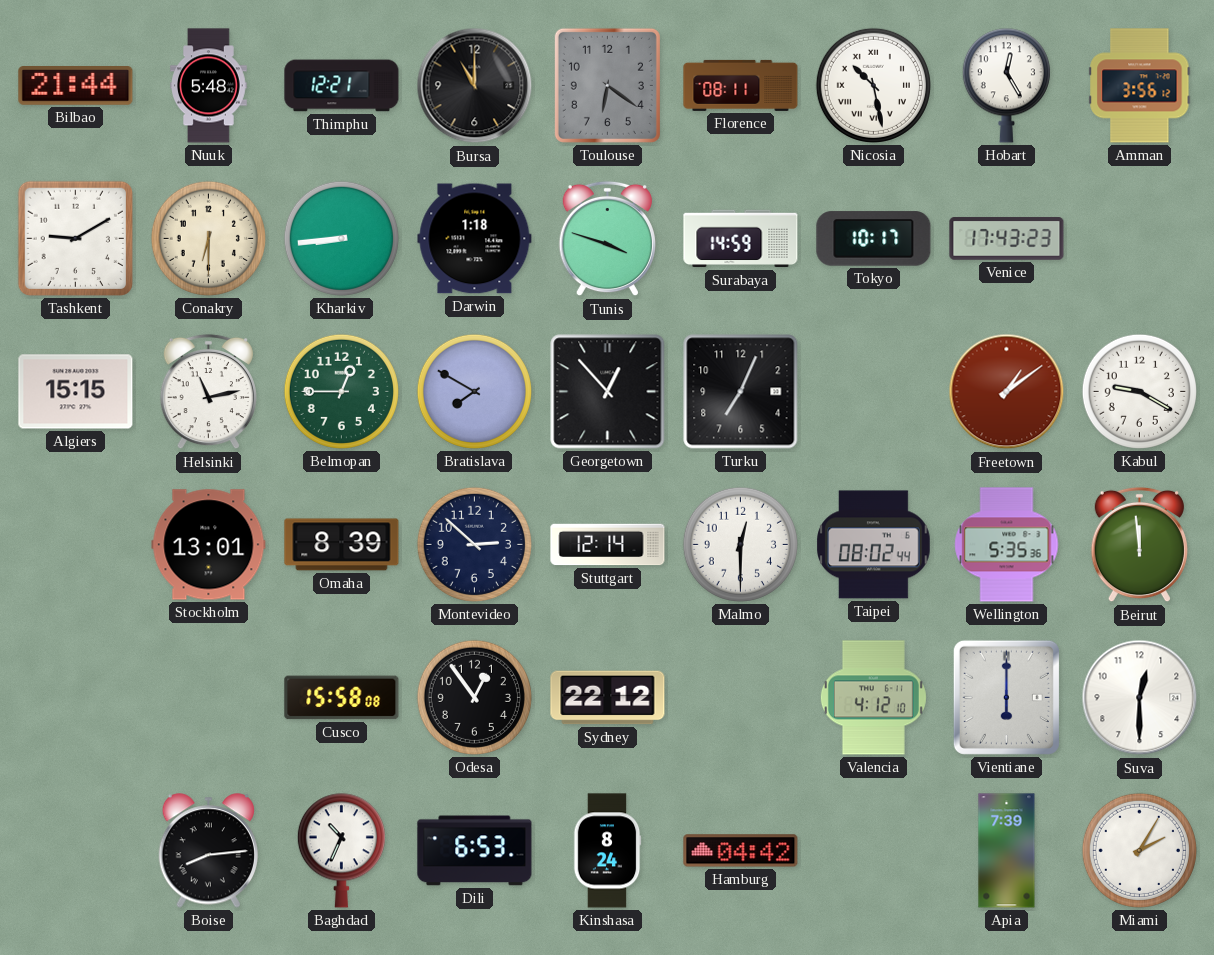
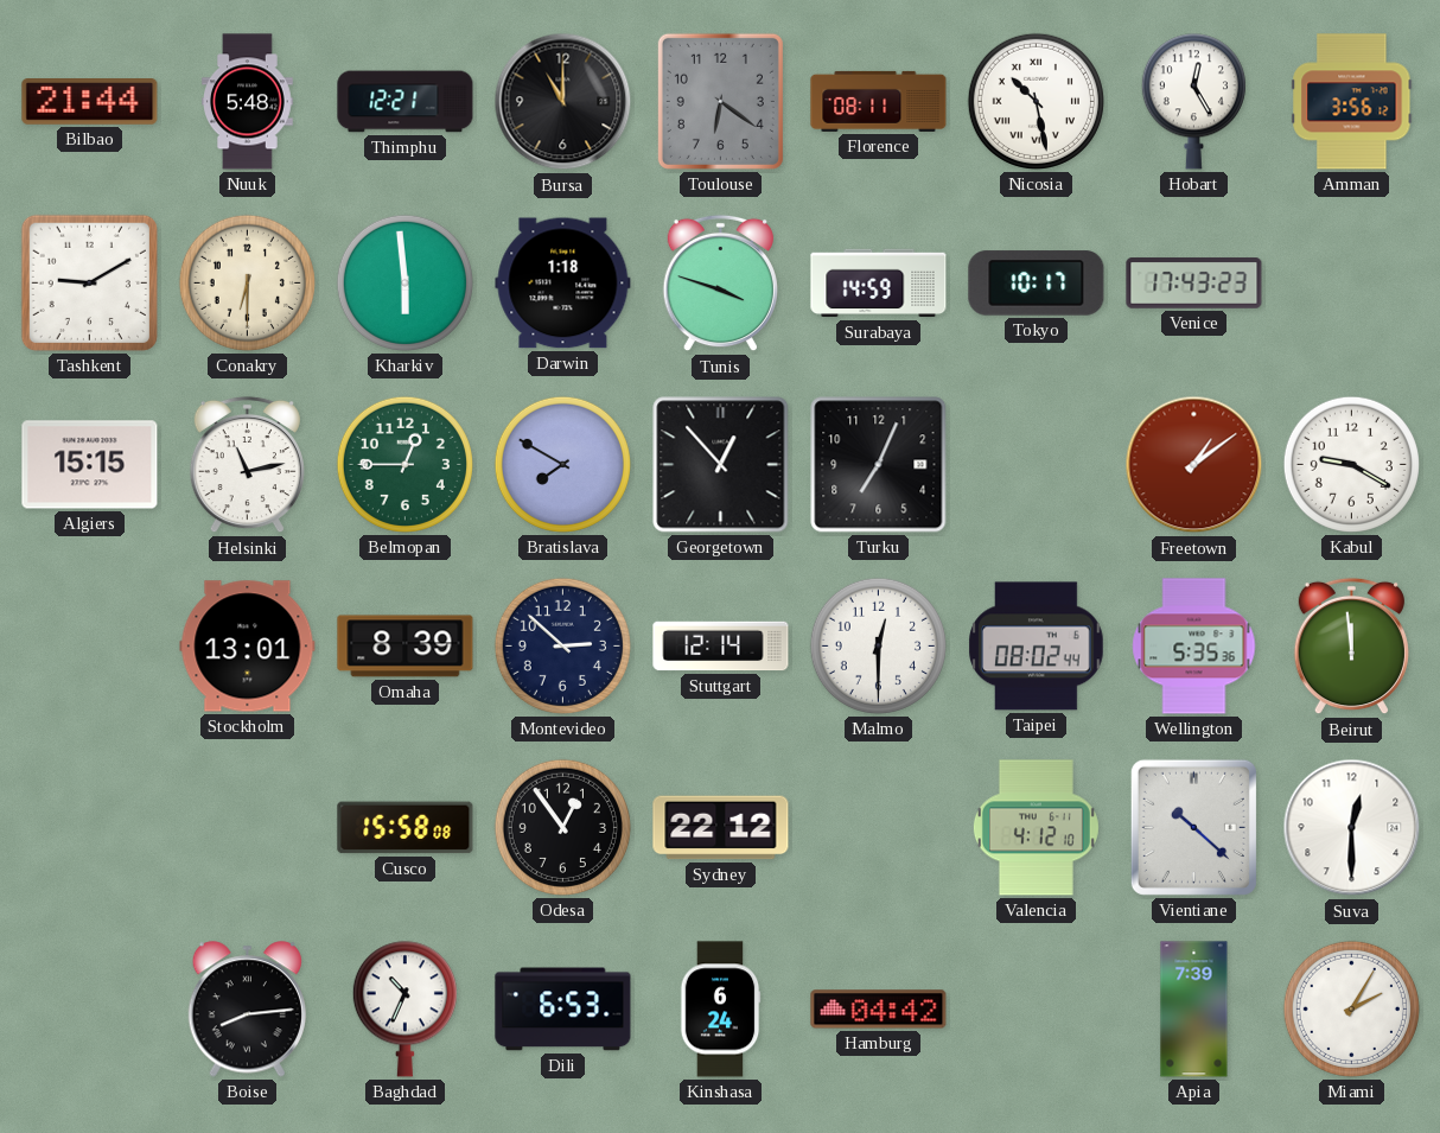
Kharkiv: 8:44 -> 5:59 (404, 282)
Vientiane: 6:00 -> 10:22 (1193, 827)
Kinshasa: 8:24 -> 6:24 (720, 1010)
